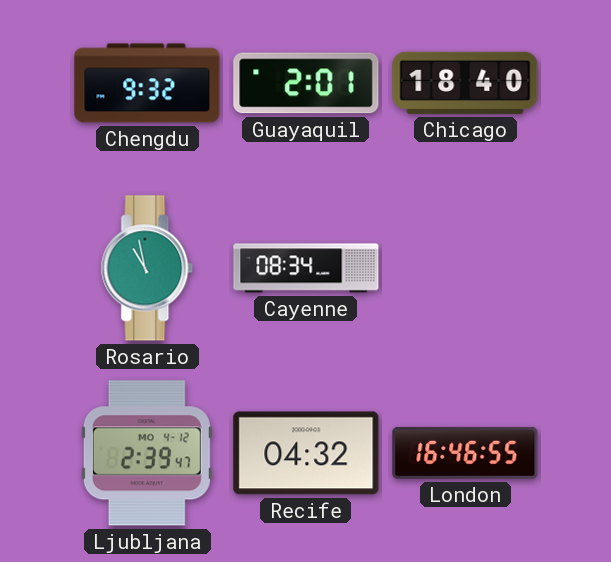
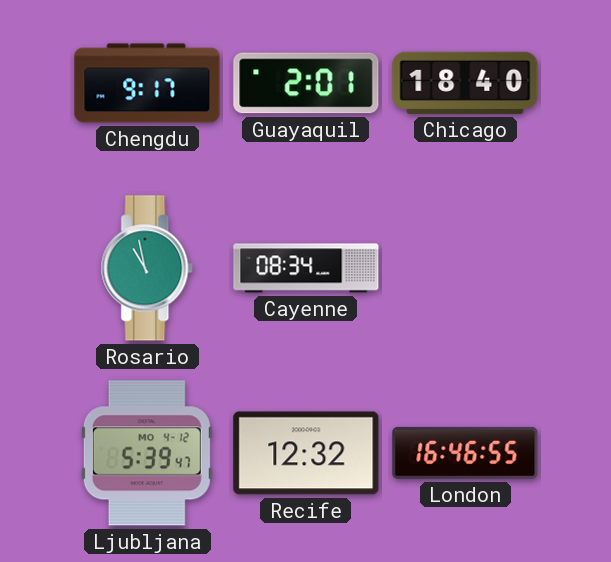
Chengdu: 9:32 -> 9:17 (147, 83)
Ljubljana: 2:39 -> 5:39 (147, 453)
Recife: 04:32 -> 12:32 (306, 453)
